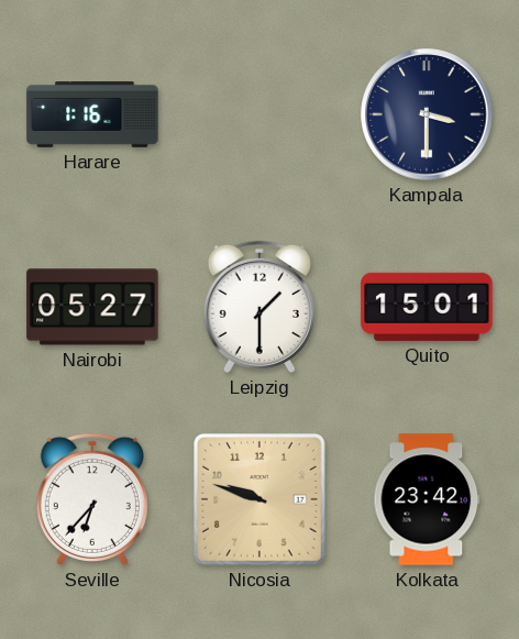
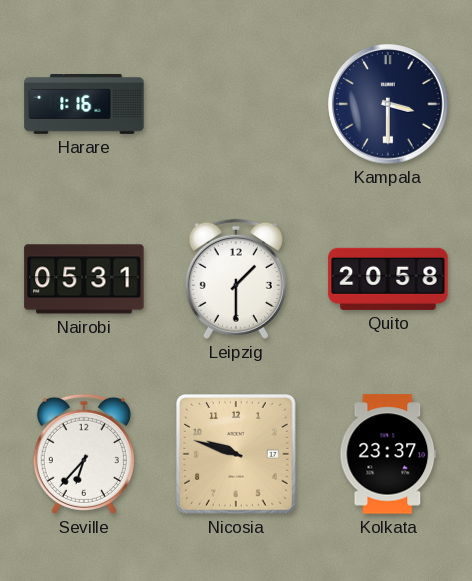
Nairobi: 05:27 -> 05:31 (84, 279)
Quito: 15:01 -> 20:58 (388, 279)
Kolkata: 23:42 -> 23:37 (388, 454)
